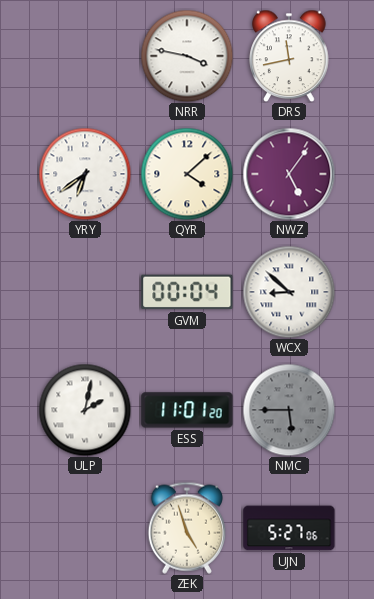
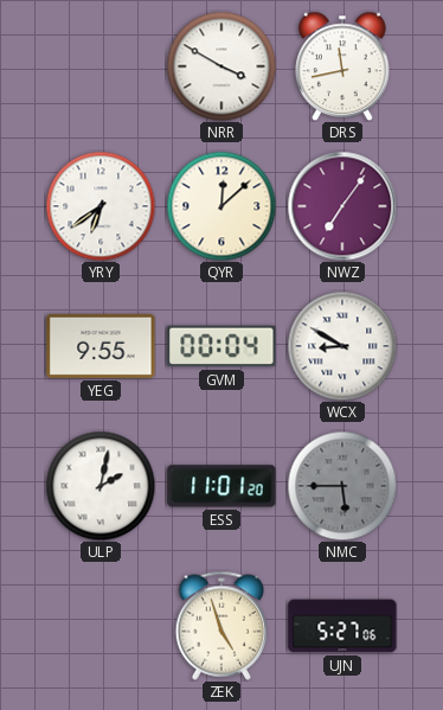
NRR: 3:47 -> 3:50 (221, 66)
QYR: 4:08 -> 12:08 (221, 206)
NWZ: 5:06 -> 7:06 (342, 206)
YEG: none -> 9:55 (101, 346)
WCX: 8:52 -> 8:50 (342, 346)
